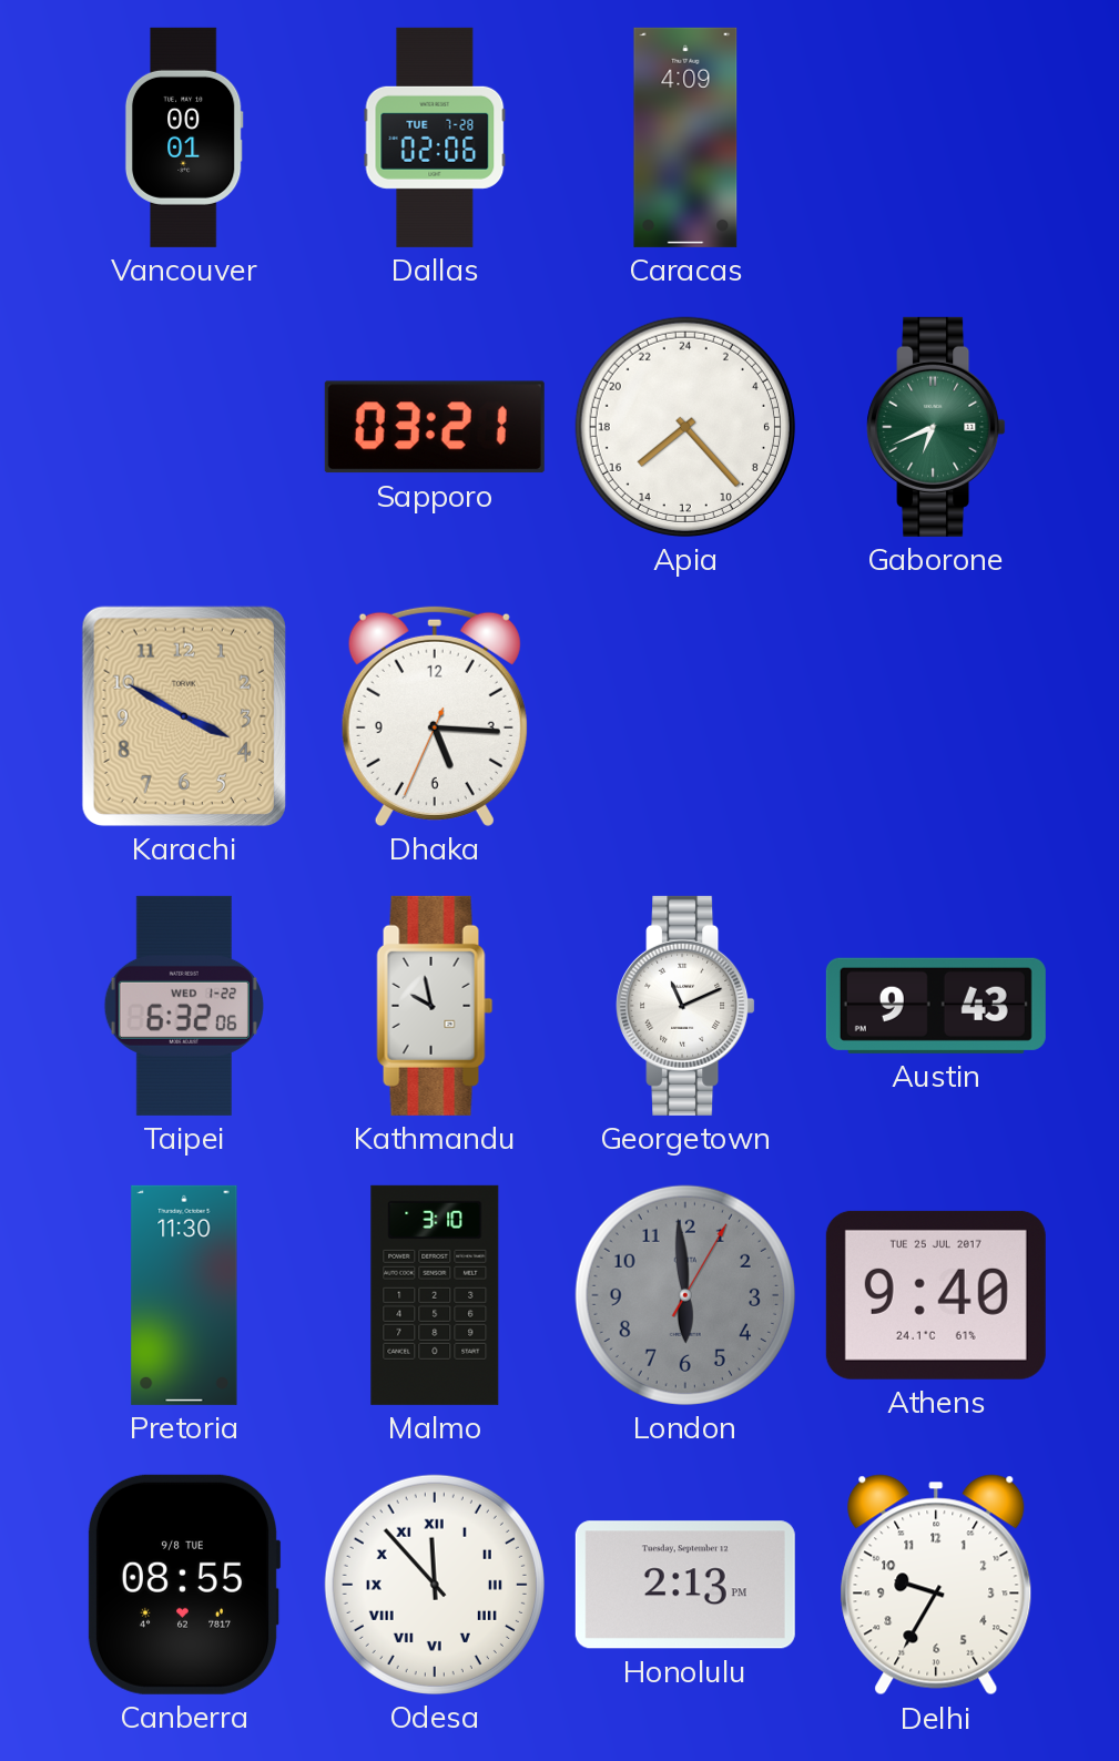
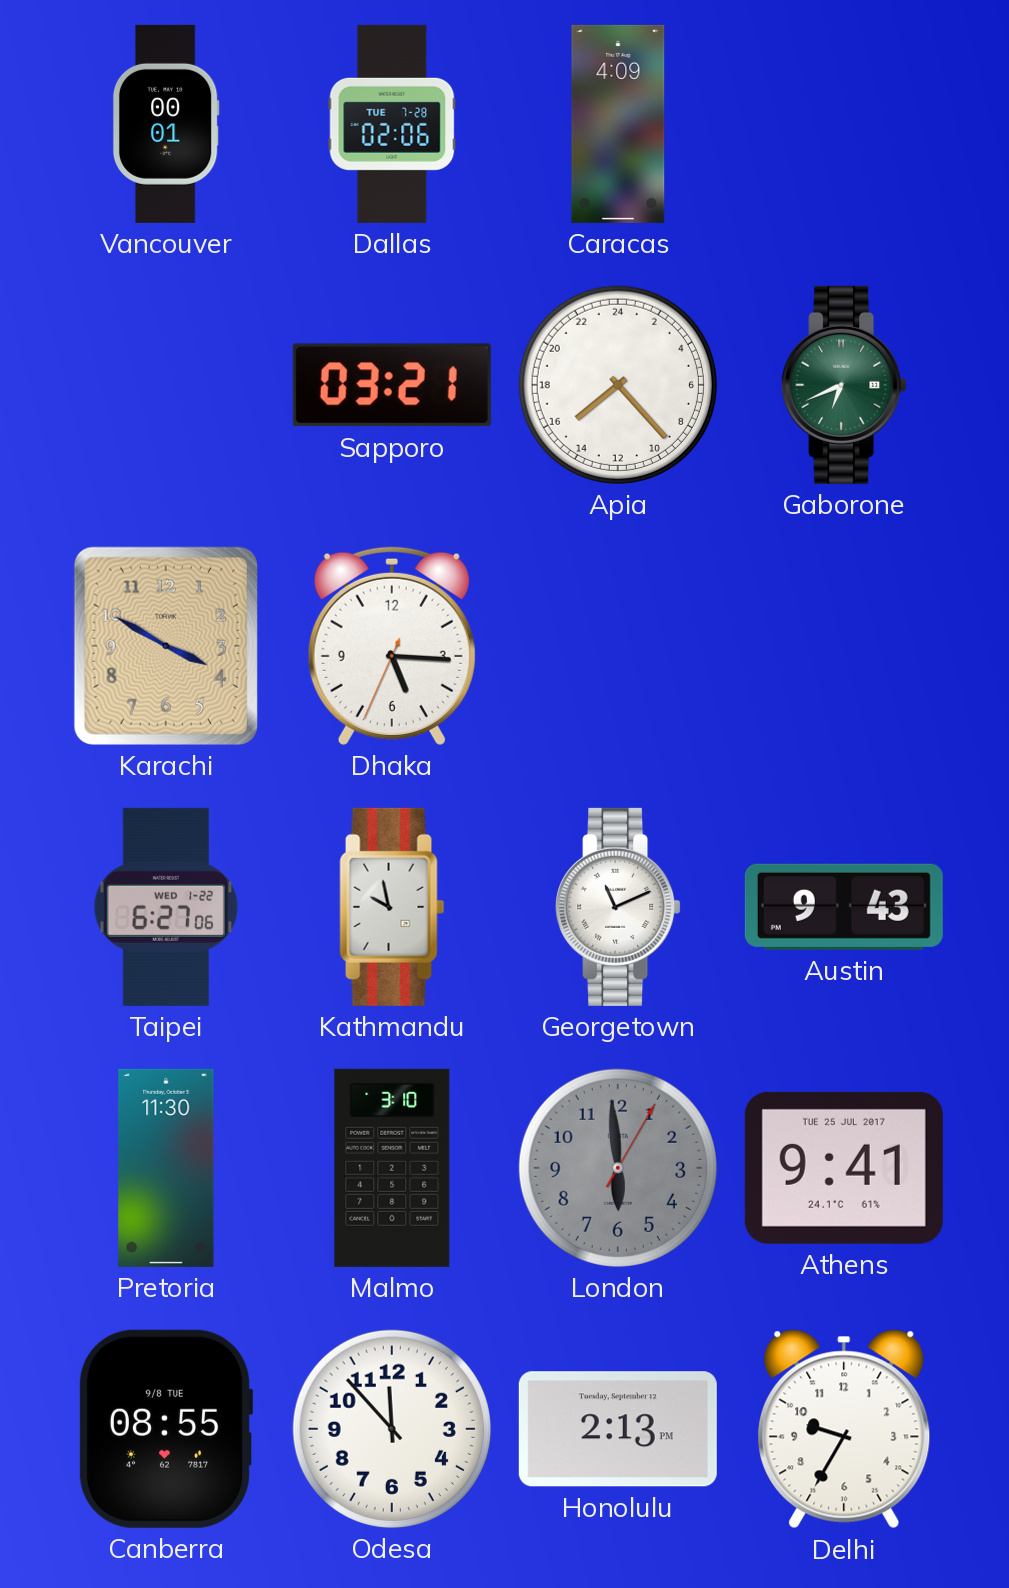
Taipei: 6:32 -> 6:27 (166, 907)
Athens: 9:40 -> 9:41 (844, 1168)
Odesa numerals: Roman -> Arabic (392, 1429)
